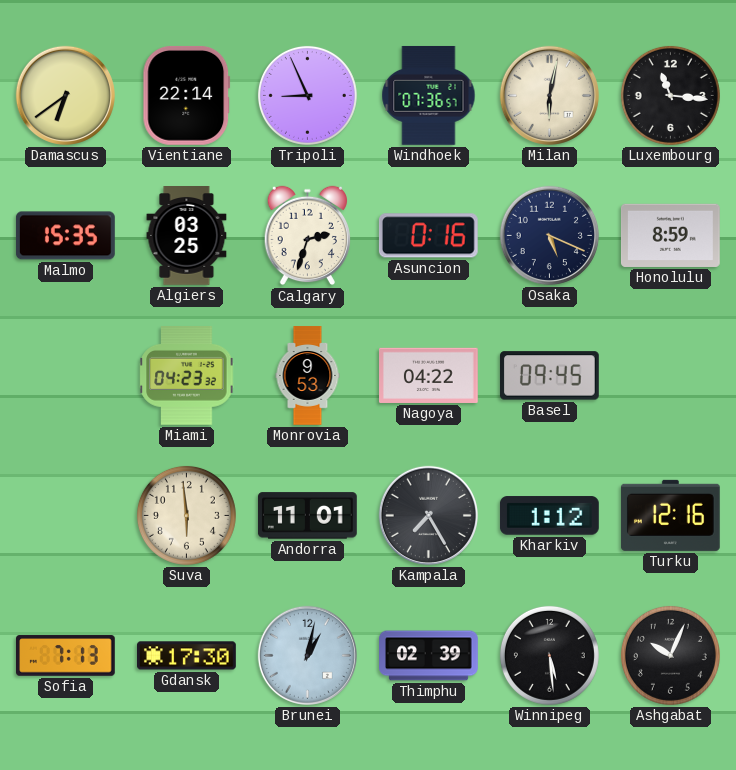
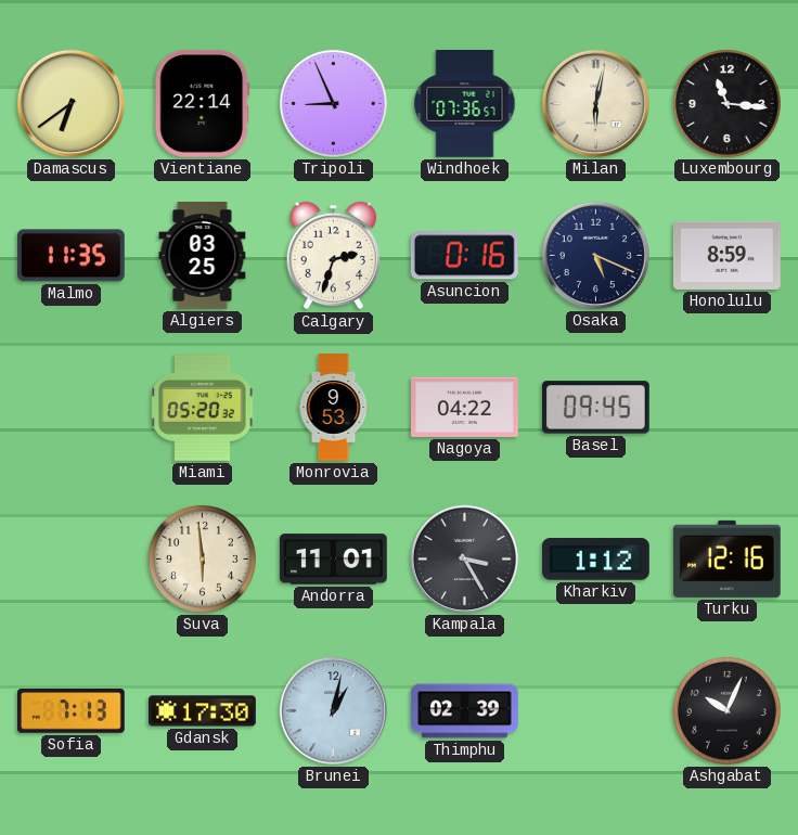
Malmo: 15:35 -> 11:35 (72, 256)
Miami: 04:23 -> 05:20 (203, 408)
Kampala: 7:25 -> 3:25 (464, 558)
Winnipeg: 5:29 -> none (549, 655)
